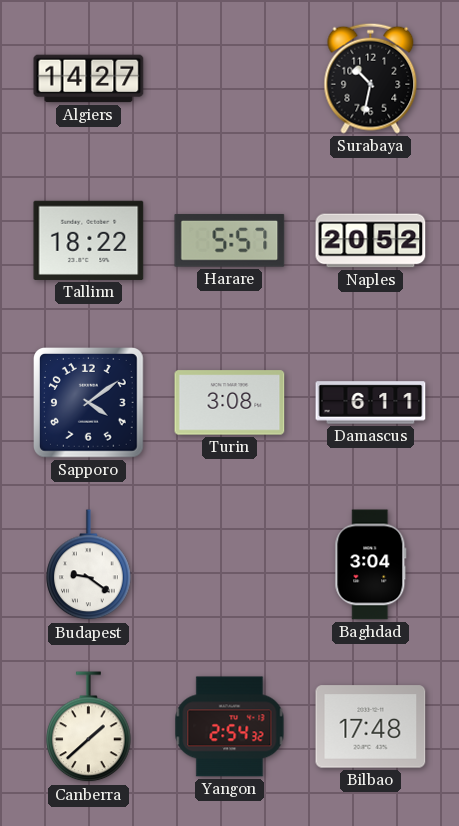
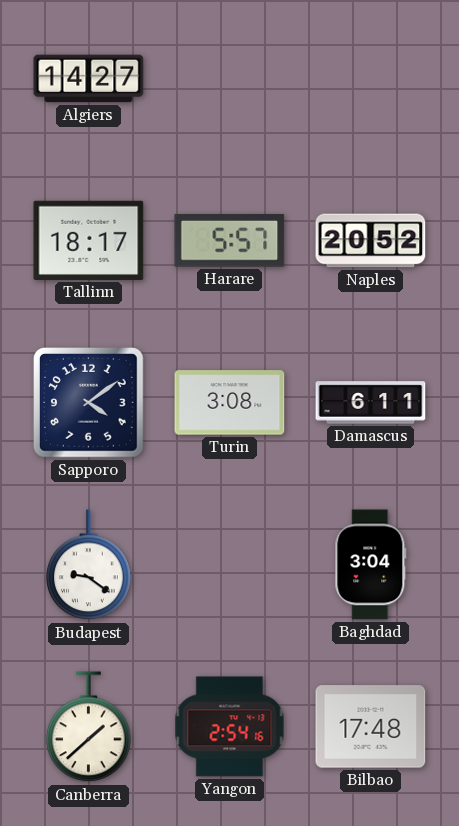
Surabaya: 10:32 -> none (371, 78)
Tallinn: 18:22 -> 18:17 (89, 240)
Yangon: 2:54:32 -> 2:54:16 (230, 727)
